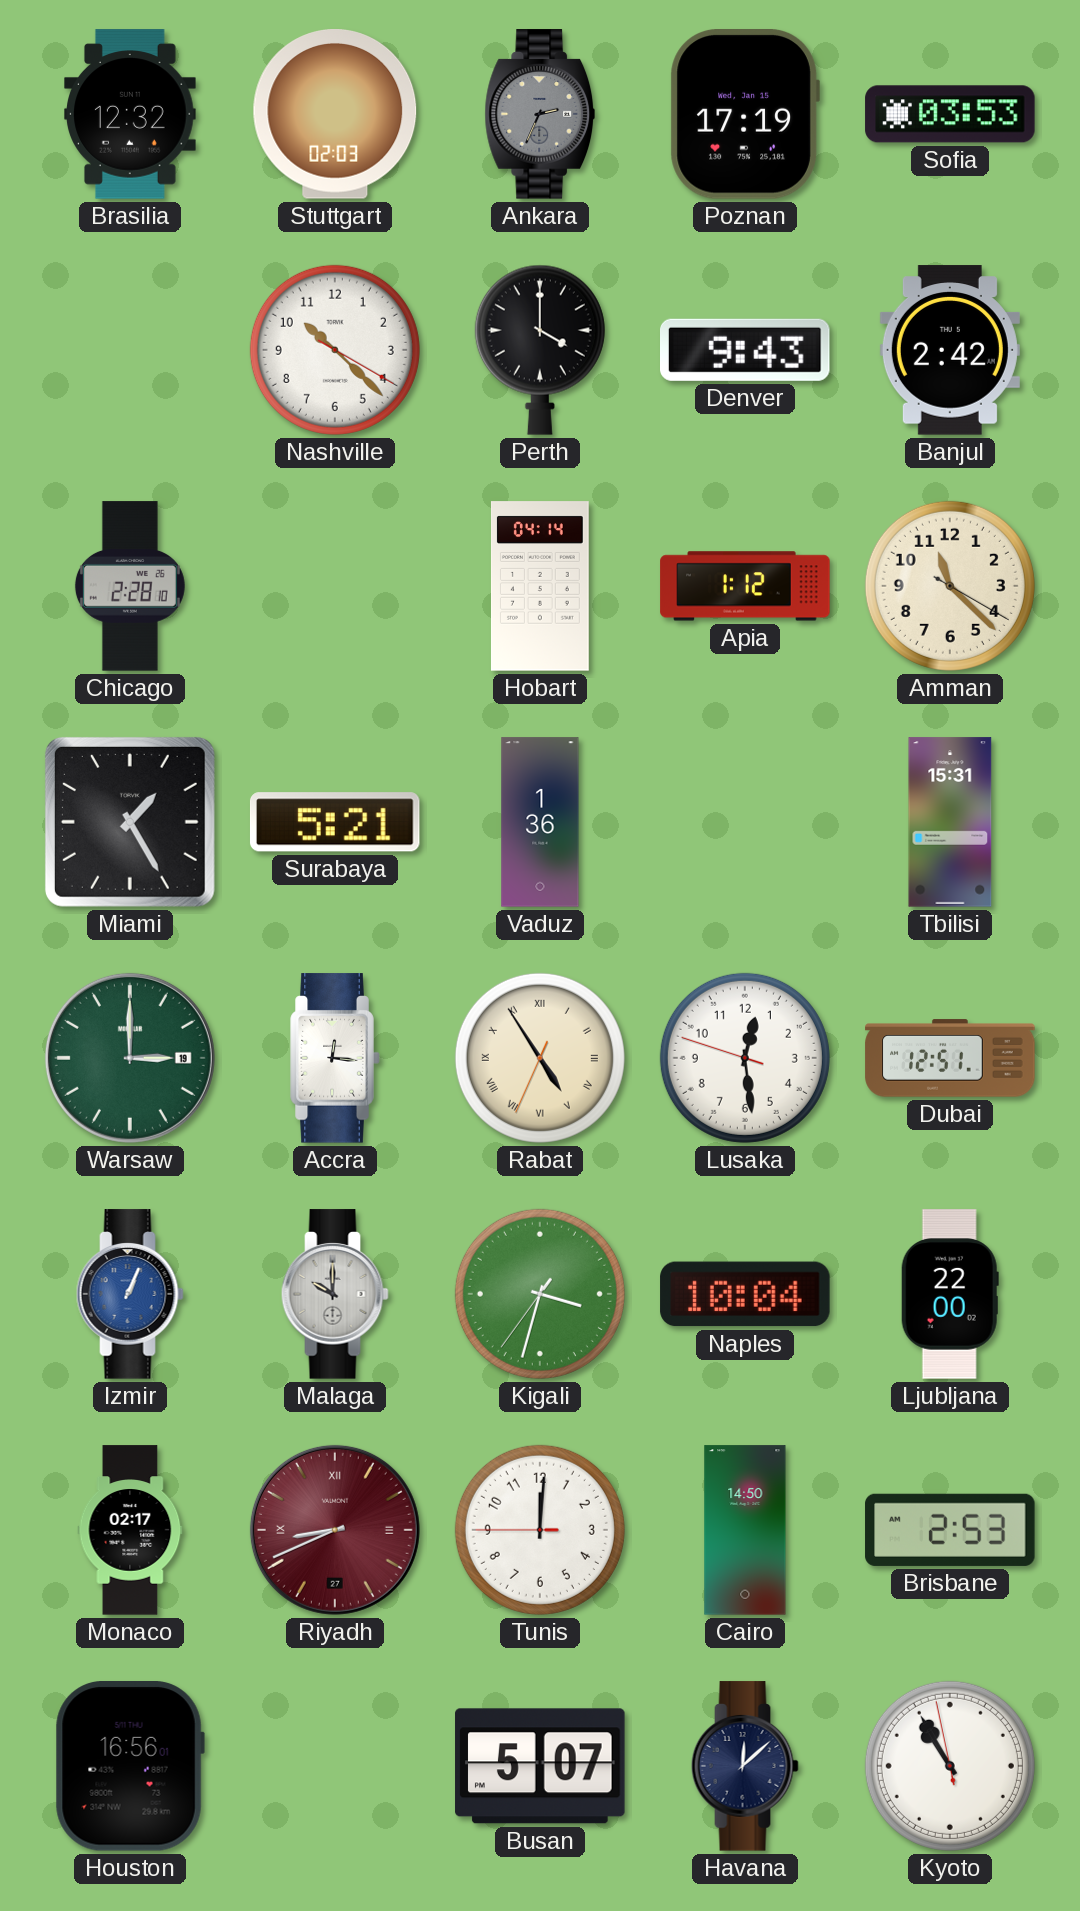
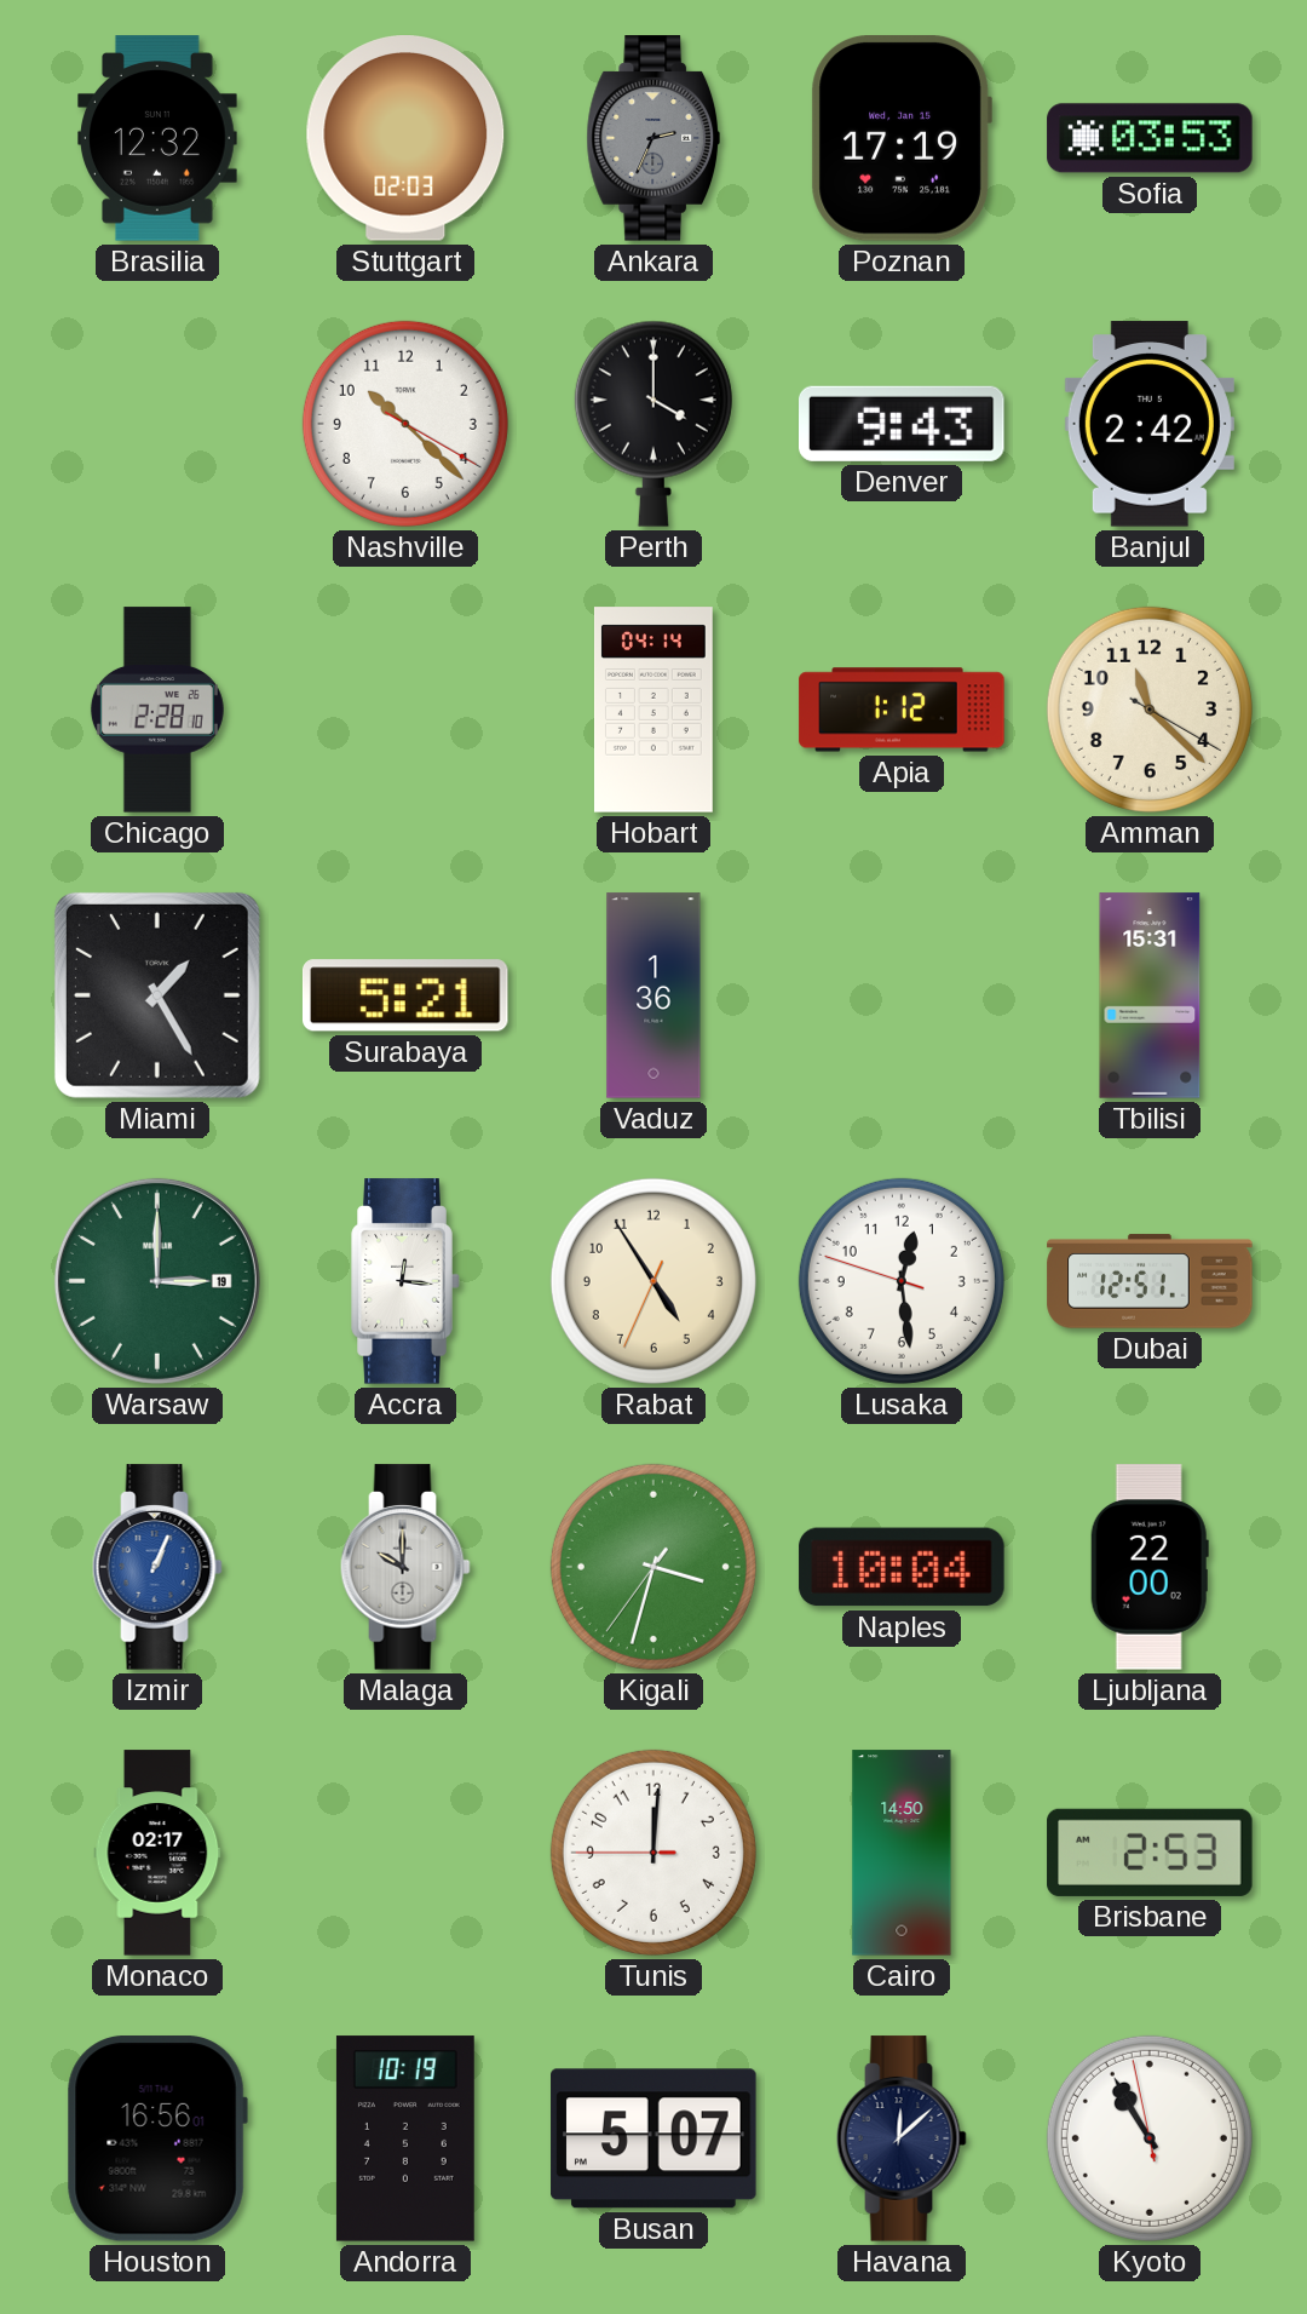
Rabat numerals: Roman -> Arabic (653, 1281)
Riyadh: 8:41 -> none (335, 1530)
Andorra: none -> 10:19 (405, 2138)
